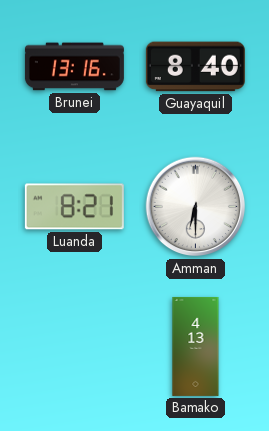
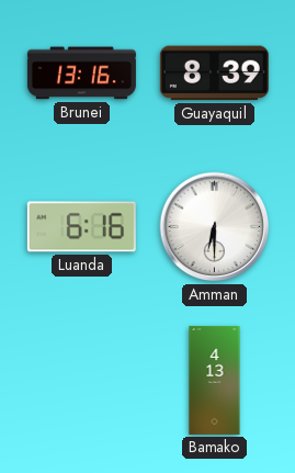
Guayaquil: 8:40 -> 8:39 (214, 74)
Luanda: 8:21 -> 6:16 (81, 227)
